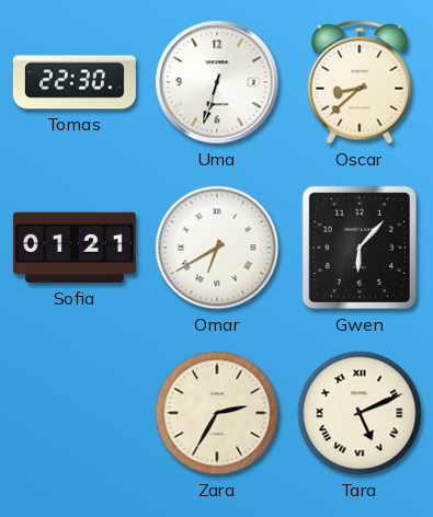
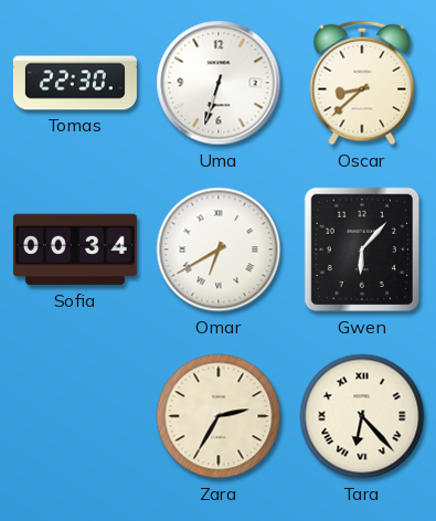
Sofia: 01:21 -> 00:34 (75, 249)
Tara: 5:11 -> 6:23 (362, 416)
